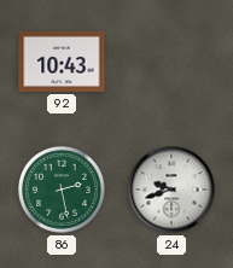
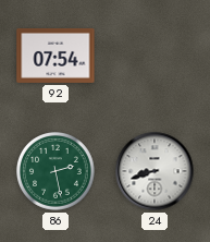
92: 10:43 -> 07:54 (55, 56)
24: 9:42 -> 8:42 (155, 171)
